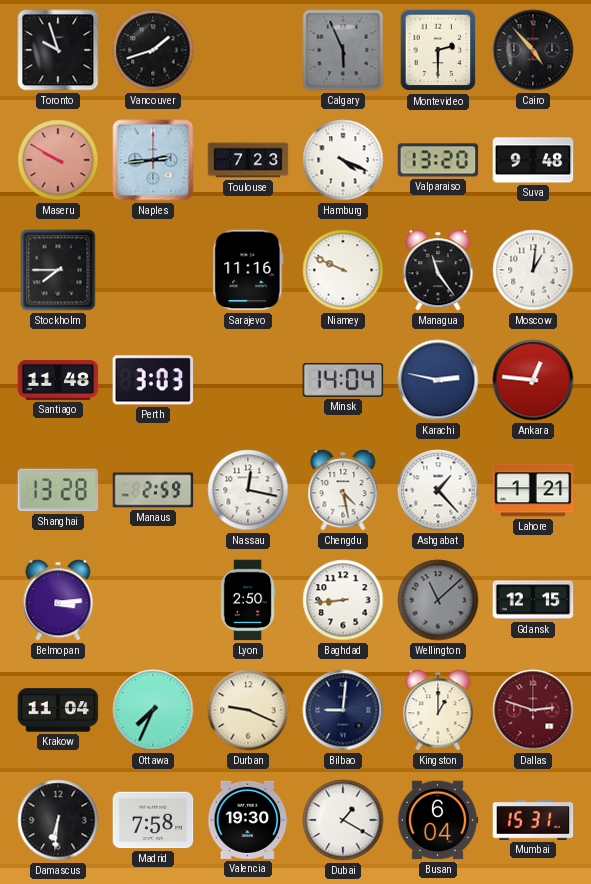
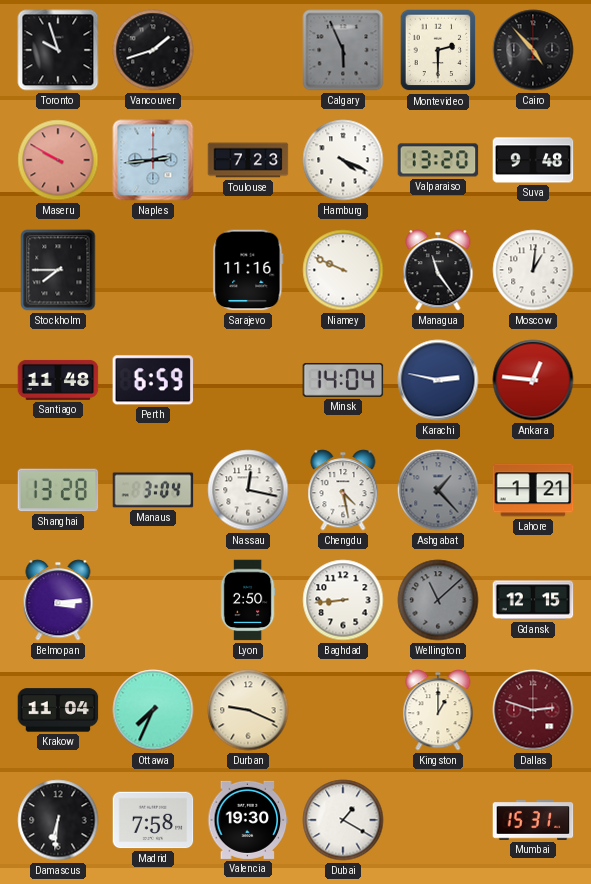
Perth: 3:03 -> 6:59 (153, 380)
Manaus: 2:59 -> 3:04 (153, 490)
Ashgabat dial: white -> grey (438, 490)
Bilbao: 9:01 -> none (343, 710)
Busan: 6:04 -> none (438, 820)
